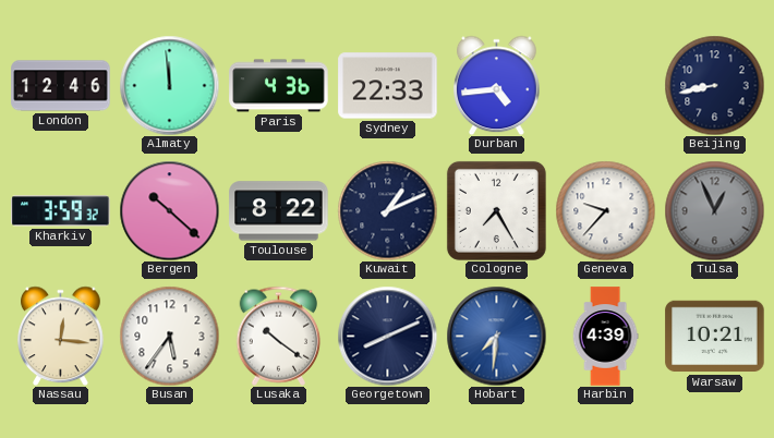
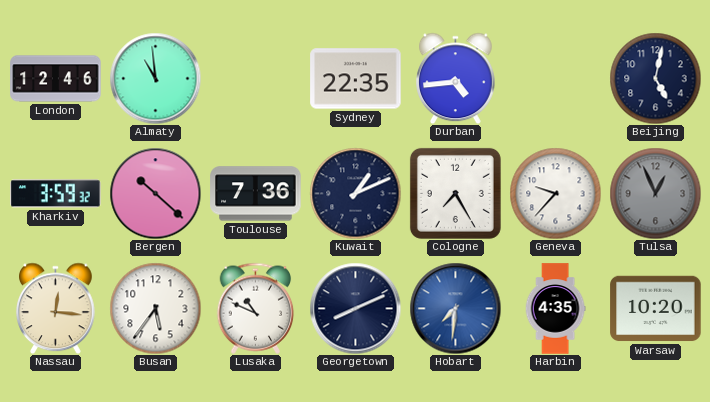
Almaty: 11:59 -> 10:59 (155, 78)
Paris: 4:36 -> none (279, 86)
Sydney: 22:33 -> 22:35 (356, 79)
Beijing: 8:43 -> 5:02 (655, 78)
Toulouse: 8:22 -> 7:36 (256, 194)
Lusaka: 10:21 -> 10:49 (256, 308)
Harbin: 4:39 -> 4:35 (555, 309)
Warsaw: 10:21 -> 10:20 (656, 309)
